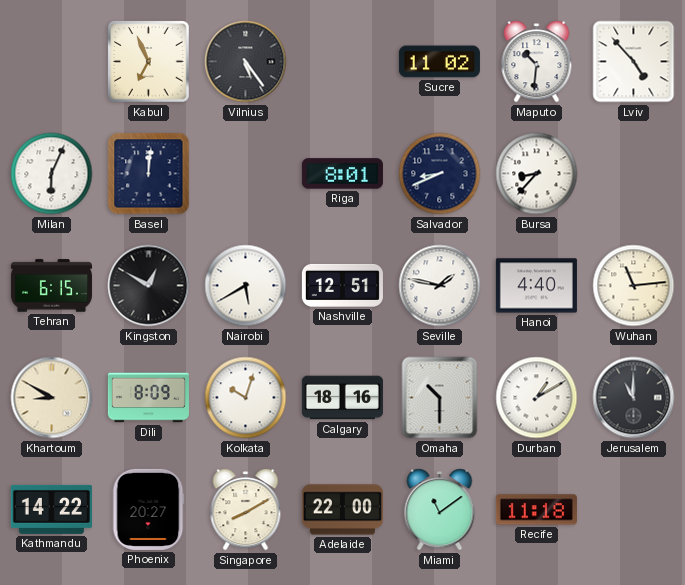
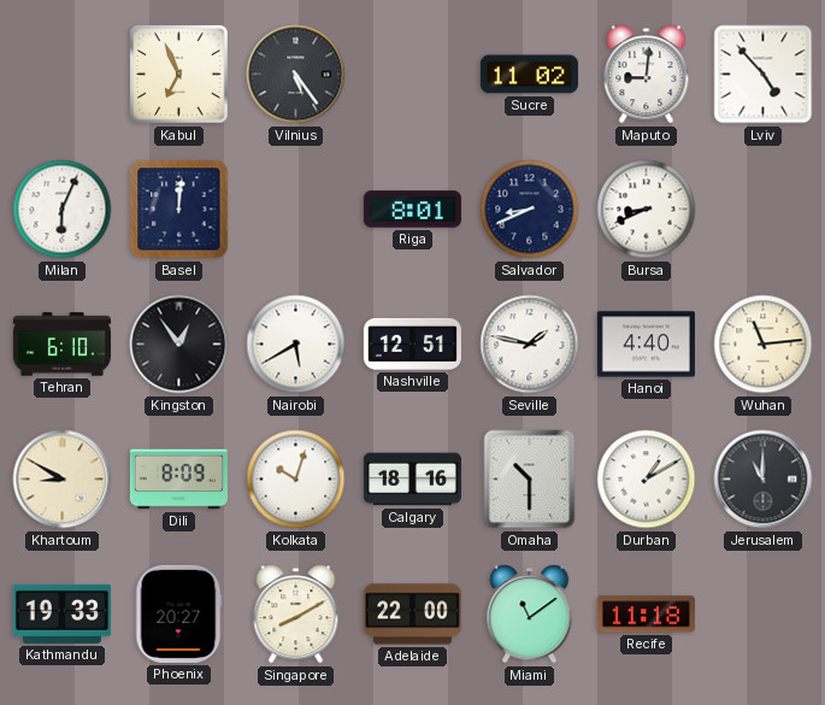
Maputo: 10:31 -> 9:01 (647, 75)
Bursa: 8:37 -> 8:41 (647, 210)
Tehran: 6:15 -> 6:10 (61, 345)
Kingston: 12:50 -> 12:54 (179, 345)
Kathmandu: 14:22 -> 19:33 (61, 613)
